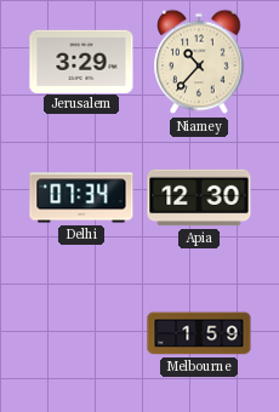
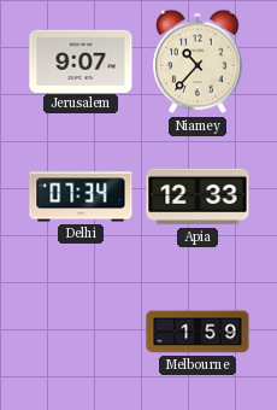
Jerusalem: 3:29 -> 9:07 (81, 60)
Apia: 12:30 -> 12:33 (198, 197)
